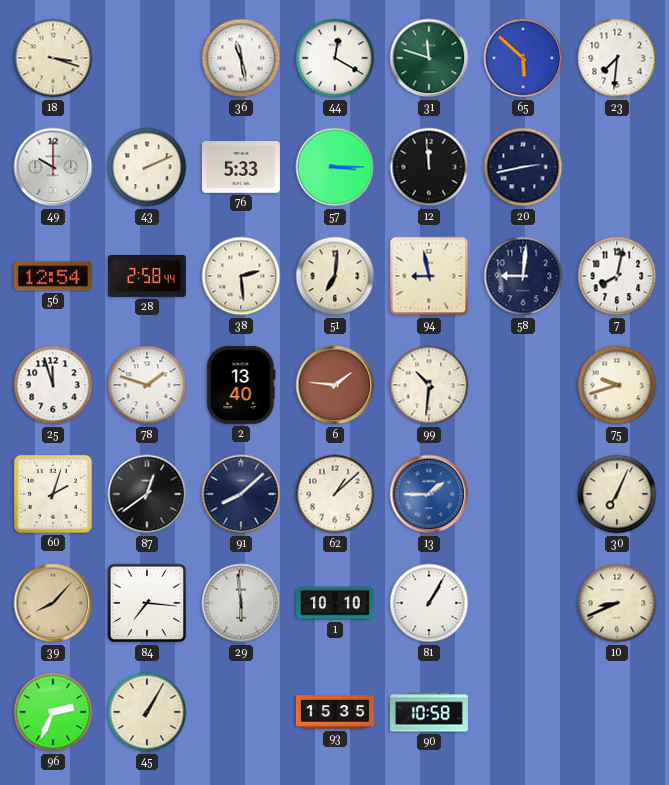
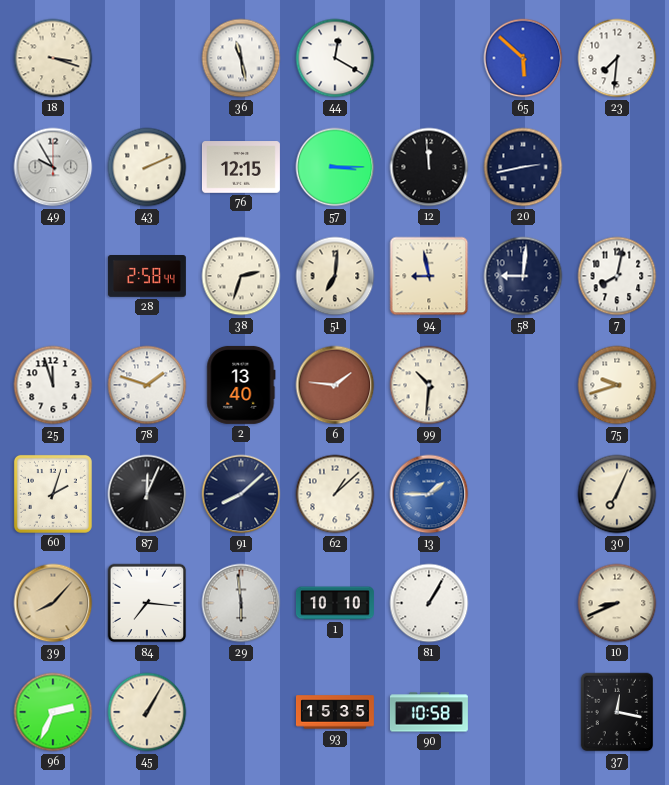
31: 11:48 -> none (429, 58)
49: 10:00 -> 9:55 (53, 167)
76: 5:33 -> 12:15 (241, 167)
56: 12:54 -> none (53, 276)
38: 2:29 -> 2:33 (241, 276)
87: 12:39 -> 12:04 (147, 494)
37: none -> 12:17 (617, 712)
